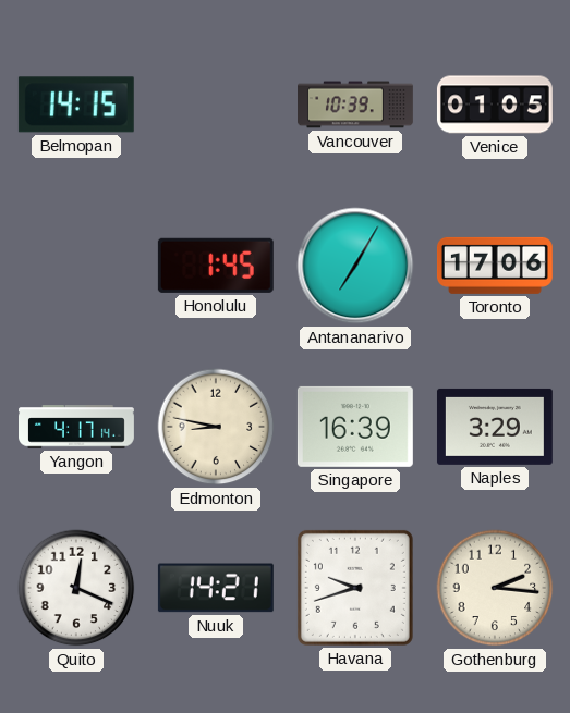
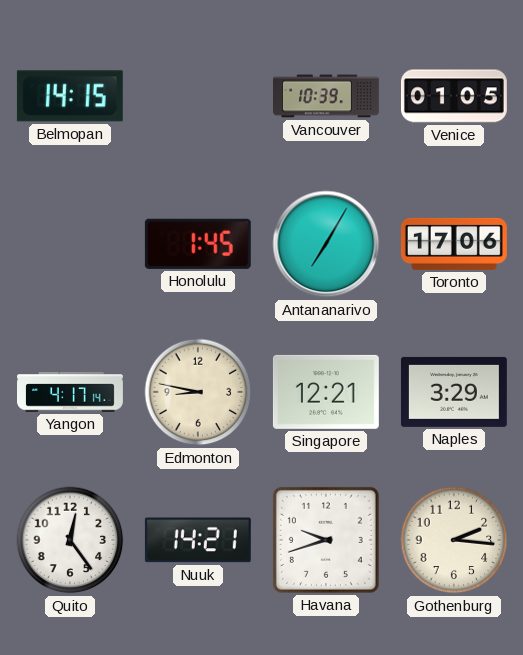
Singapore: 16:39 -> 12:21 (326, 392)
Quito: 12:19 -> 12:24 (70, 540)
